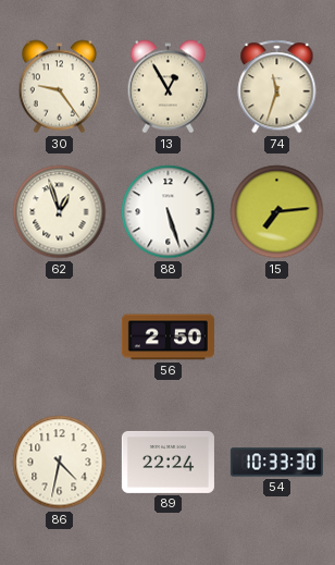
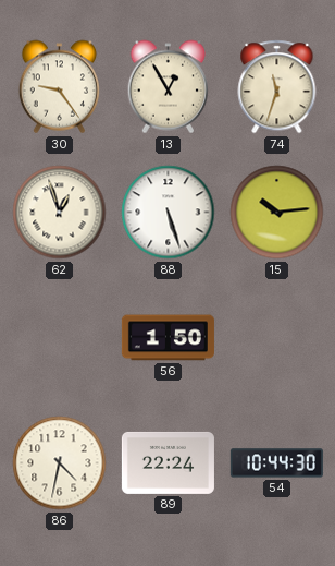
15: 7:14 -> 10:14 (277, 213)
56: 2:50 -> 1:50 (167, 338)
54: 10:33 -> 10:44 (276, 463)
